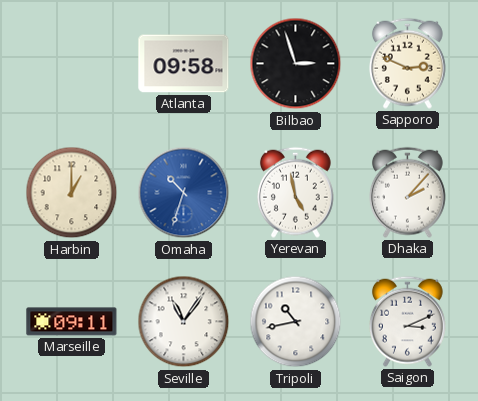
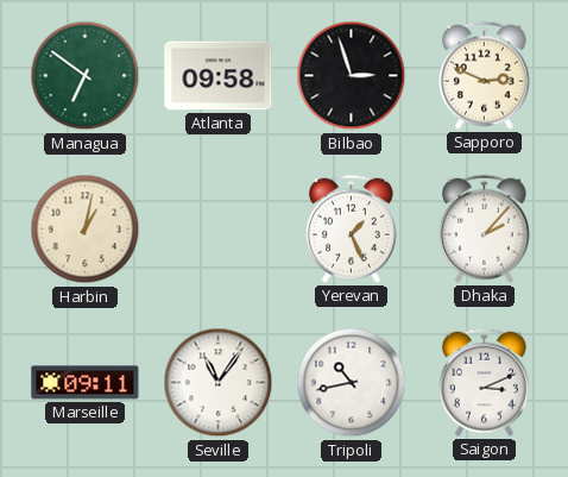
Managua: none -> 6:51 (86, 76)
Harbin: 1:00 -> 1:02 (86, 230)
Omaha: 10:33 -> none (184, 193)
Yerevan: 4:58 -> 1:26 (351, 228)
